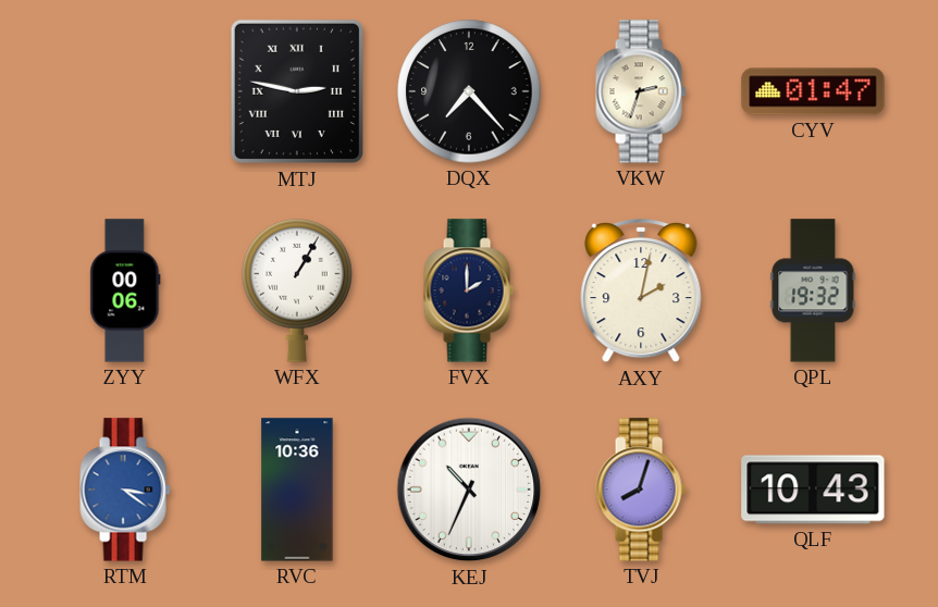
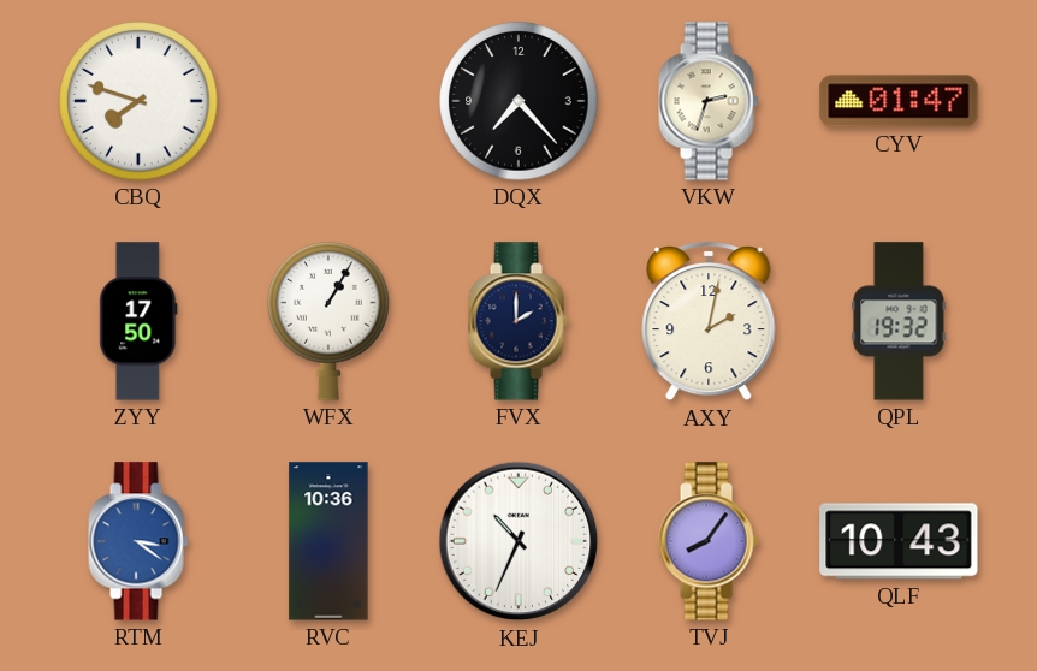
CBQ: none -> 7:48 (138, 101)
MTJ: 2:47 -> none (296, 91)
ZYY: 00:06 -> 17:50 (138, 321)
TVJ: 8:03 -> 8:06 (709, 541)
